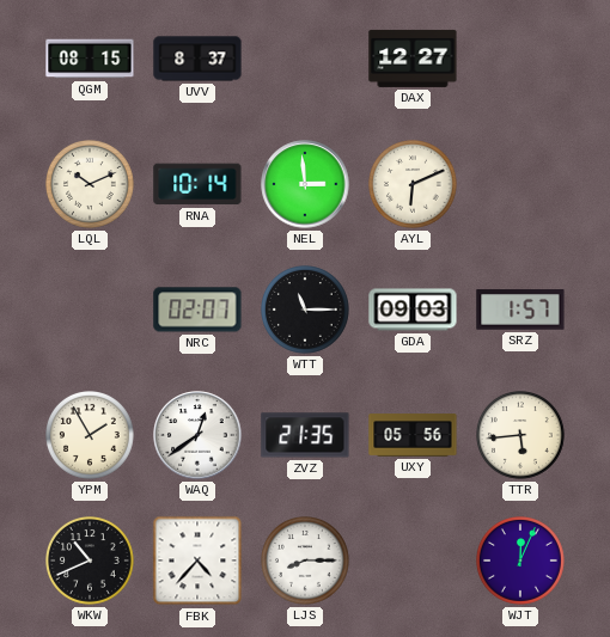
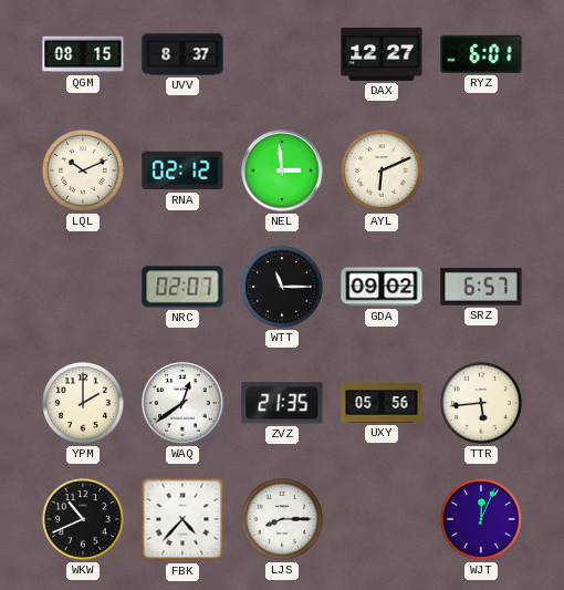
RYZ: none -> 6:01 (481, 54)
RNA: 10:14 -> 02:12 (182, 170)
GDA: 09:03 -> 09:02 (382, 287)
SRZ: 1:57 -> 6:57 (481, 287)
YPM: 1:55 -> 2:00 (84, 404)
